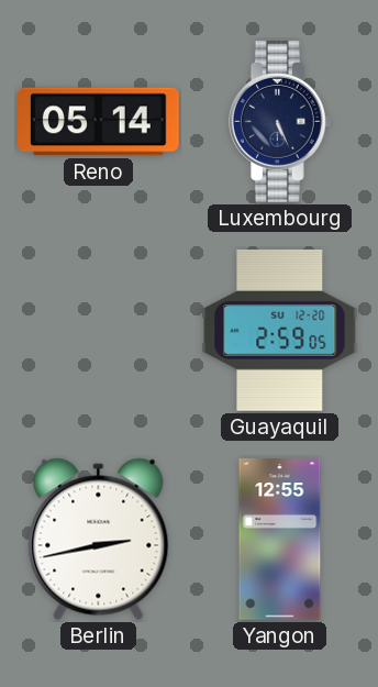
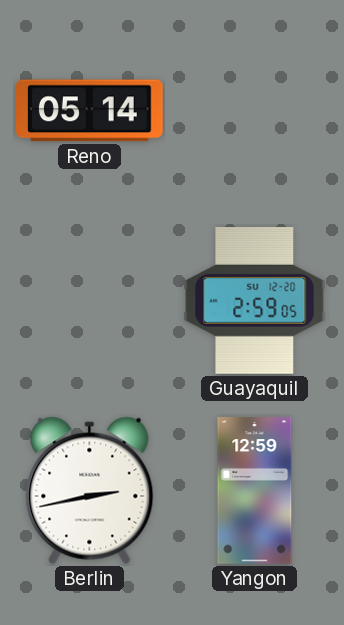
Luxembourg: 5:26 -> none (279, 122)
Yangon: 12:55 -> 12:59 (255, 491)
